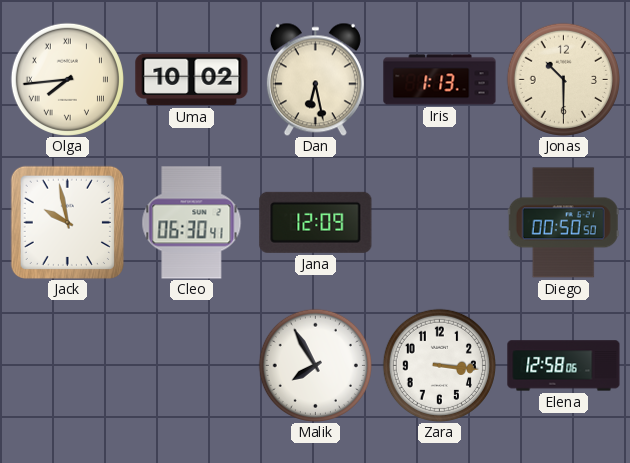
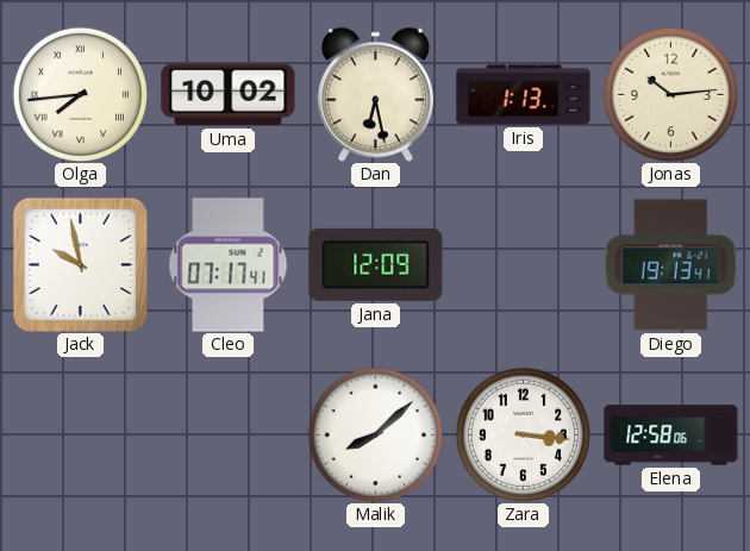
Jonas: 10:30 -> 10:14 (670, 94)
Cleo: 06:30 -> 07:17 (229, 265)
Diego: 00:50 -> 19:13 (670, 265)
Malik: 7:55 -> 8:08 (375, 434)
